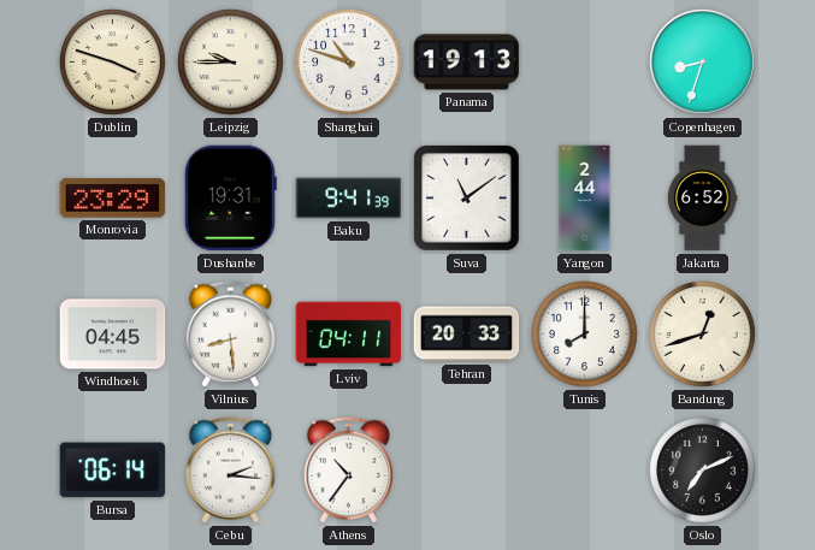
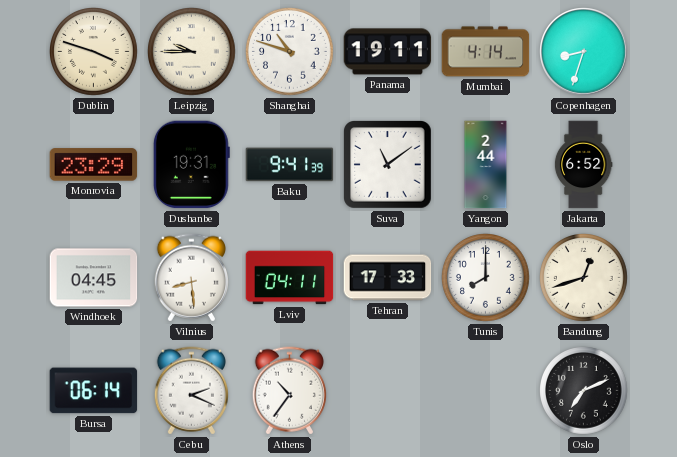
Panama: 19:13 -> 19:11 (388, 52)
Mumbai: none -> 4:14 (486, 52)
Tehran: 20:33 -> 17:33 (388, 278)
Cebu: 2:16 -> 2:19 (191, 391)
